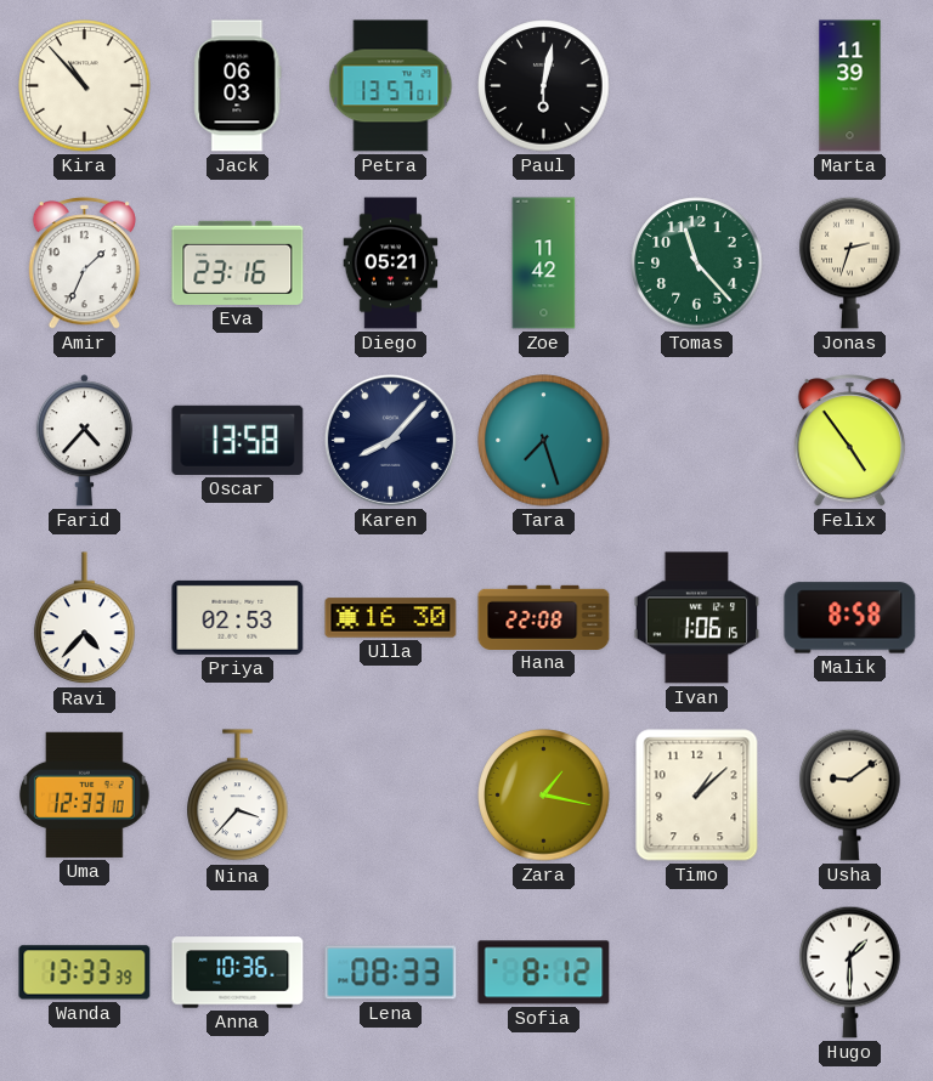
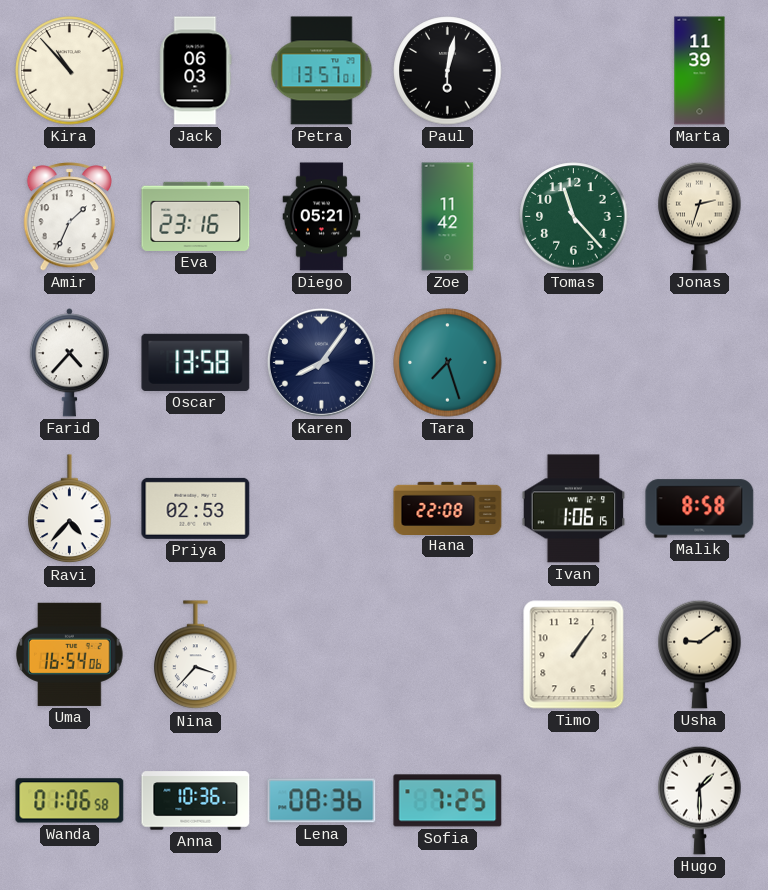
Karen: 8:07 -> 8:06 (321, 362)
Felix: 4:54 -> none (849, 441)
Ulla: 16:30 -> none (391, 618)
Uma: 12:33 -> 16:54 (70, 654)
Zara: 1:17 -> none (544, 796)
Timo: 1:08 -> 1:06 (574, 655)
Wanda: 13:33 -> 01:06 (70, 801)
Lena: 08:33 -> 08:36 (322, 801)
Sofia: 8:12 -> 7:25 (448, 801)
